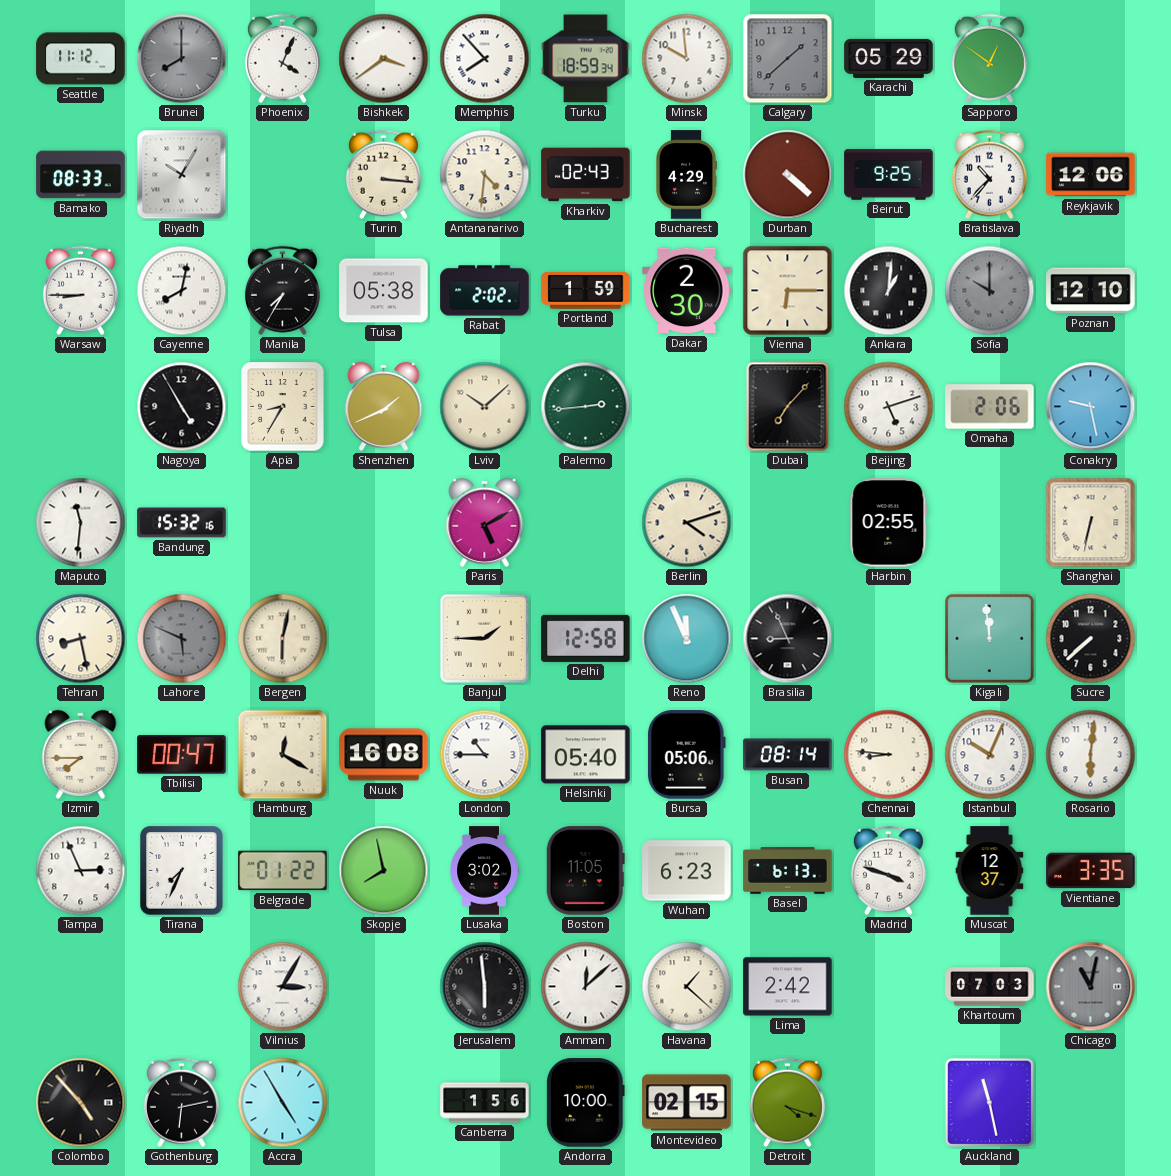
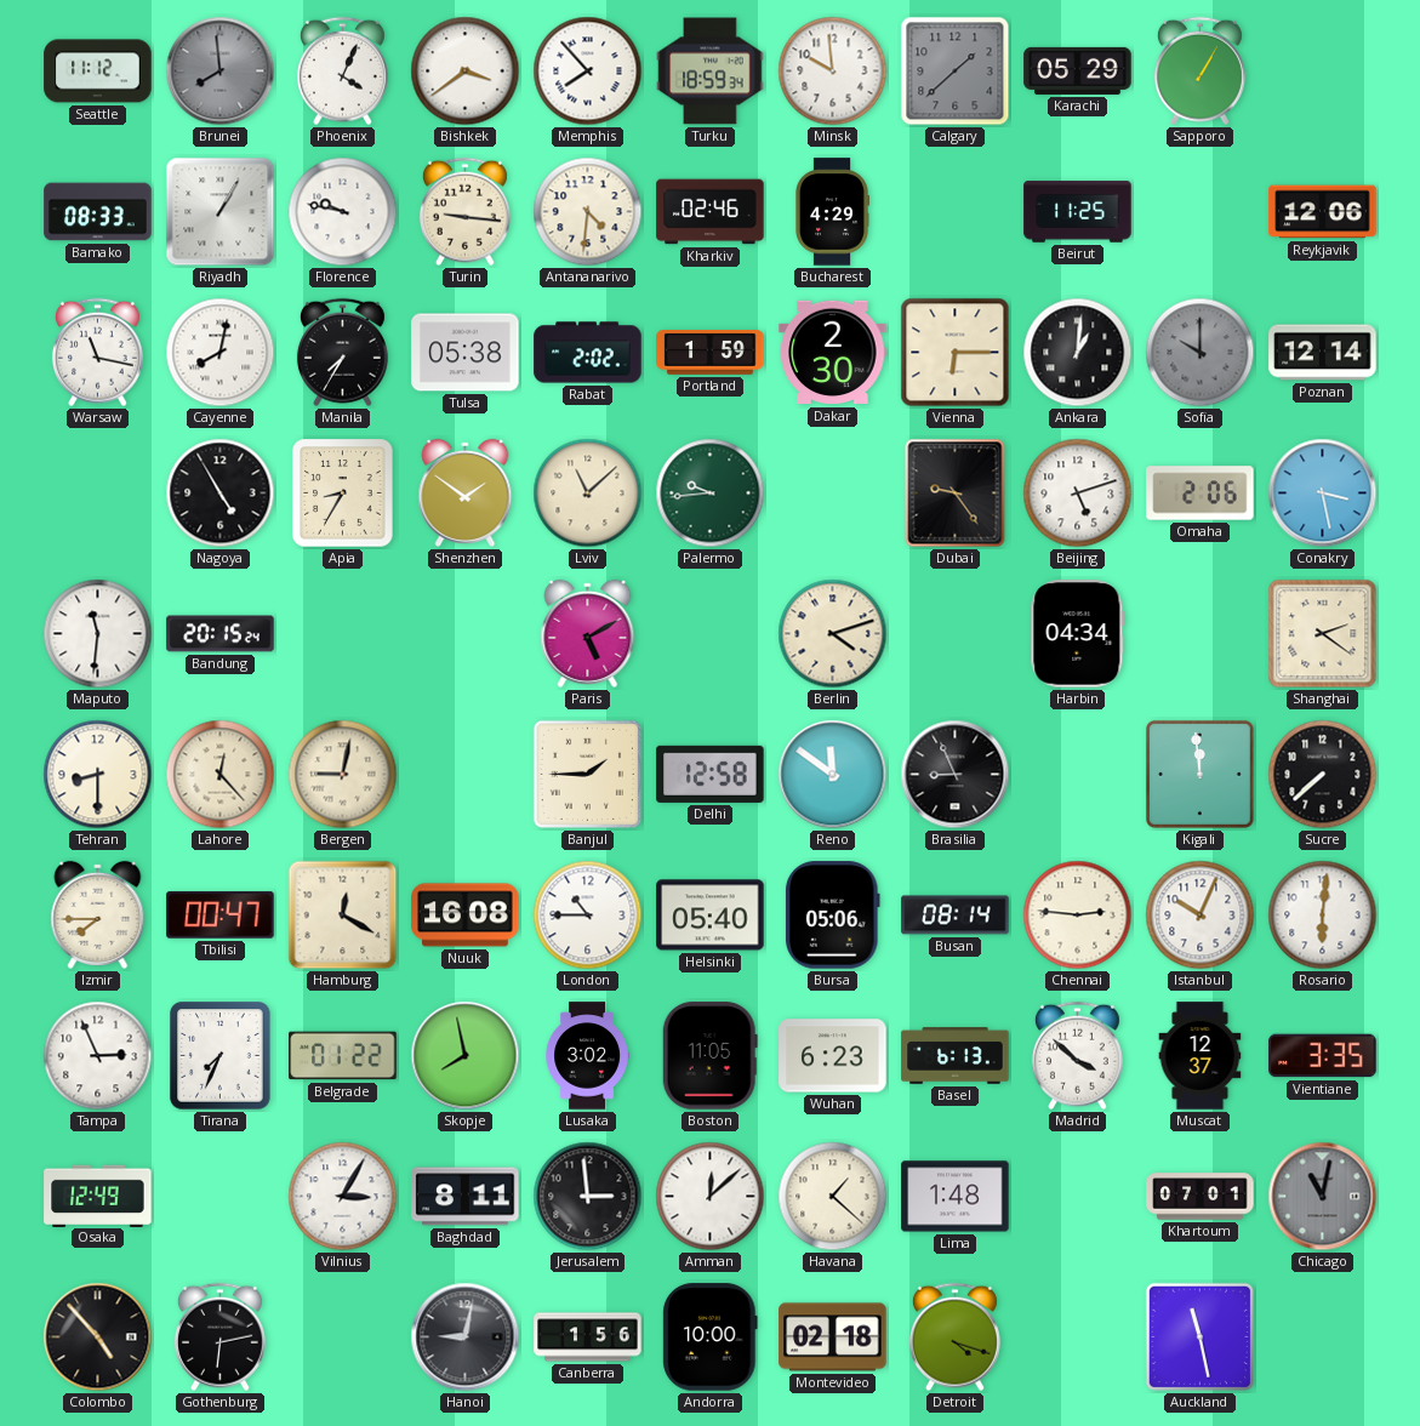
Brunei: 8:00 -> 7:59 (221, 72)
Sapporo: 12:51 -> 1:05 (1199, 72)
Riyadh: 10:05 -> 1:05 (221, 212)
Florence: none -> 9:47 (343, 212)
Turin: 3:16 -> 9:16 (464, 212)
Kharkiv: 02:43 -> 02:46 (711, 212)
Durban: 4:22 -> none (788, 175)
Beirut: 9:25 -> 11:25 (1078, 212)
Bratislava: 10:37 -> none (989, 175)
Warsaw: 8:45 -> 11:17 (97, 353)
Poznan: 12:10 -> 12:14 (1323, 353)
Shenzhen: 1:41 -> 1:51 (466, 492)
Lviv: 10:08 -> 11:08 (588, 494)
Palermo: 2:44 -> 9:44 (711, 494)
Dubai: 7:07 -> 9:24 (956, 494)
Conakry: 9:28 -> 3:28 (1323, 494)
Bandung: 15:32 -> 20:15 (221, 634)
Harbin: 02:55 -> 04:34 (1078, 634)
Shanghai: 6:32 -> 2:21 (1323, 634)
Tehran: 8:28 -> 8:30 (98, 775)
Lahore: 5:49 -> 12:23 (221, 775)
Lahore dial: grey -> cream (221, 775)
Bergen: 6:02 -> 9:02 (343, 775)
Reno: 11:56 -> 11:51 (833, 775)
Chennai: 8:46 -> 2:46 (1078, 916)
Madrid: 3:48 -> 3:52 (1077, 1056)
Osaka: none -> 12:49 (98, 1196)
Baghdad: none -> 8:11 (466, 1197)
Jerusalem: 5:59 -> 2:59 (588, 1197)
Lima: 2:42 -> 1:48 (956, 1197)
Khartoum: 07:03 -> 07:01 (1201, 1197)
Accra: 4:55 -> none (283, 1103)
Hanoi: none -> 9:02 (466, 1337)
Montevideo: 02:15 -> 02:18 (833, 1337)
